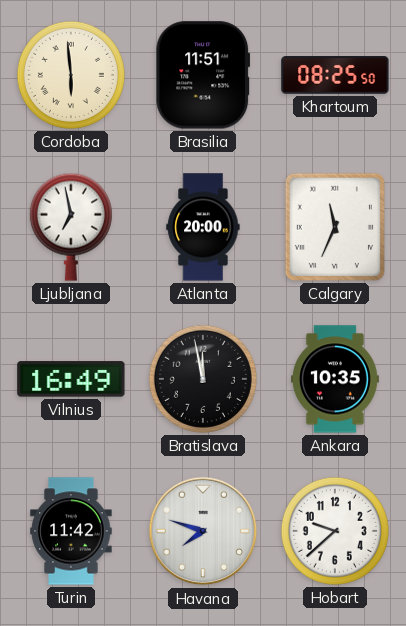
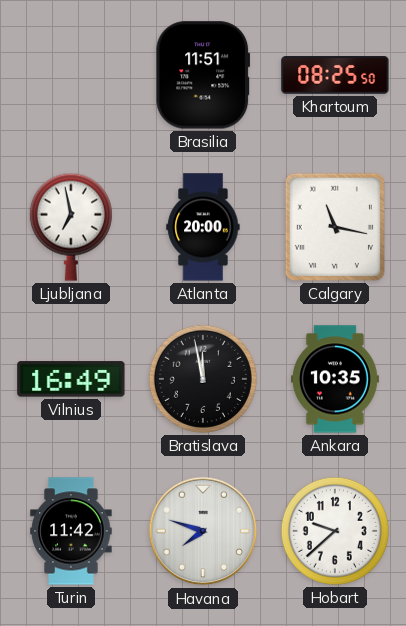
Cordoba: 5:59 -> none (71, 75)
Calgary: 11:34 -> 11:17 (335, 227)
